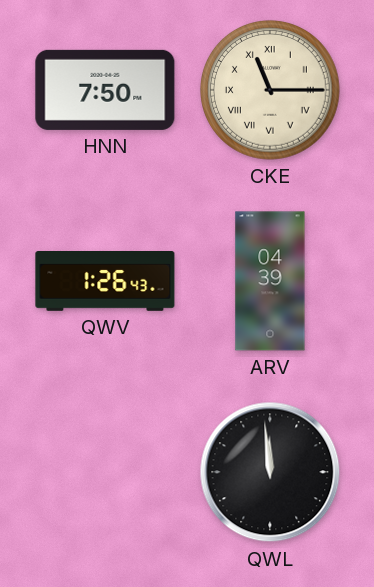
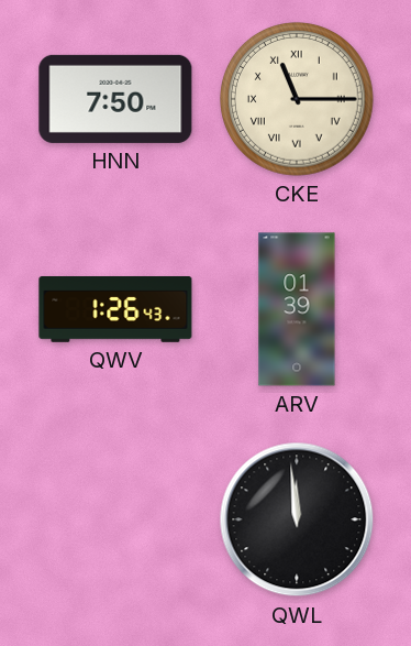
ARV: 04:39 -> 01:39 (297, 309)
